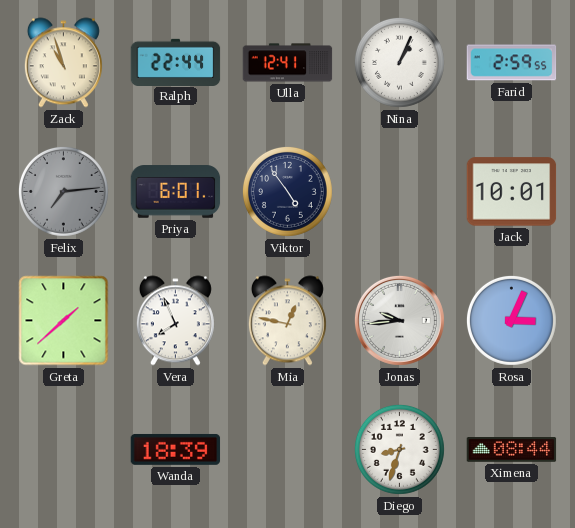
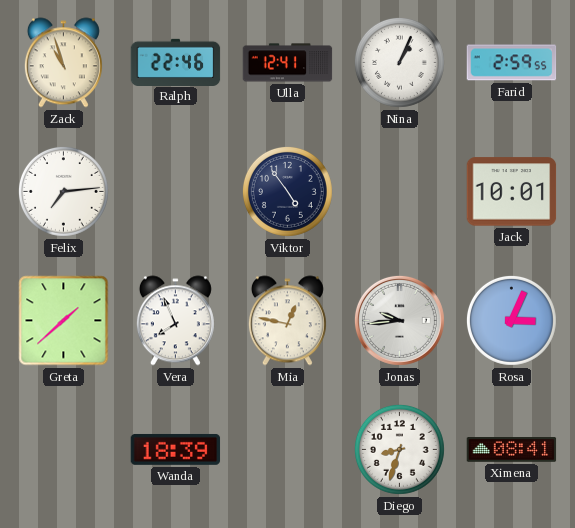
Ralph: 22:44 -> 22:46 (176, 62)
Felix dial: grey -> white (63, 191)
Priya: 6:01 -> none (176, 192)
Ximena: 08:44 -> 08:41 (512, 450)
